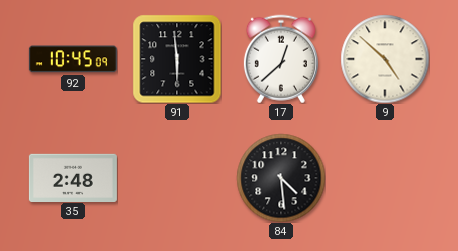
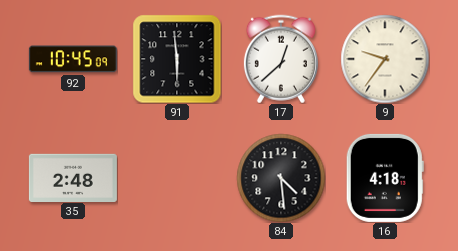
9: 4:52 -> 9:36 (385, 59)
16: none -> 4:18 (385, 178)
